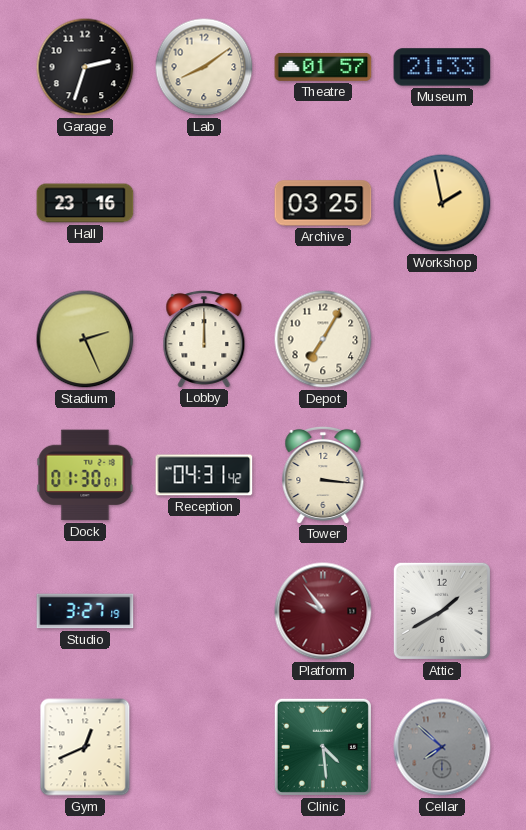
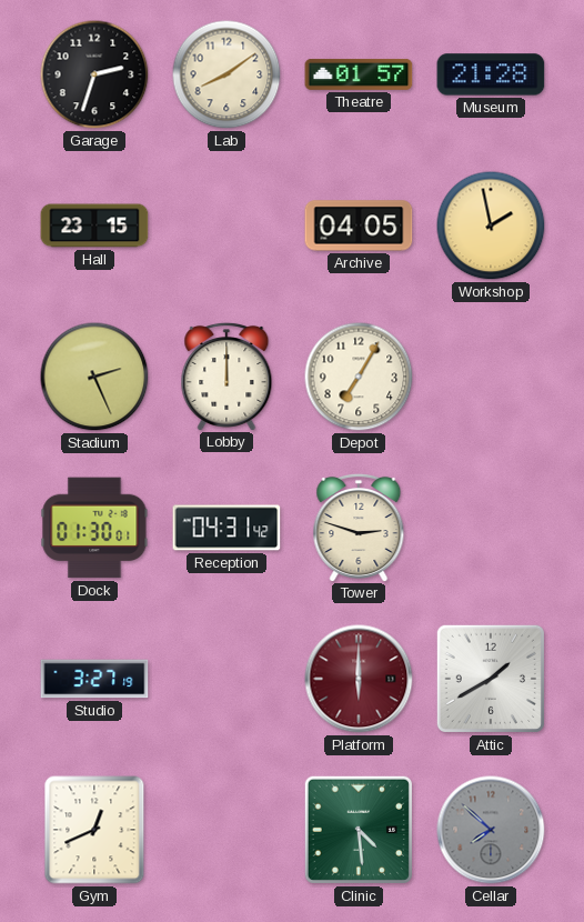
Museum: 21:33 -> 21:28 (491, 74)
Hall: 23:16 -> 23:15 (94, 226)
Archive: 03:25 -> 04:05 (359, 226)
Tower: 3:16 -> 2:48 (359, 527)
Platform: 9:54 -> 6:00 (359, 679)
